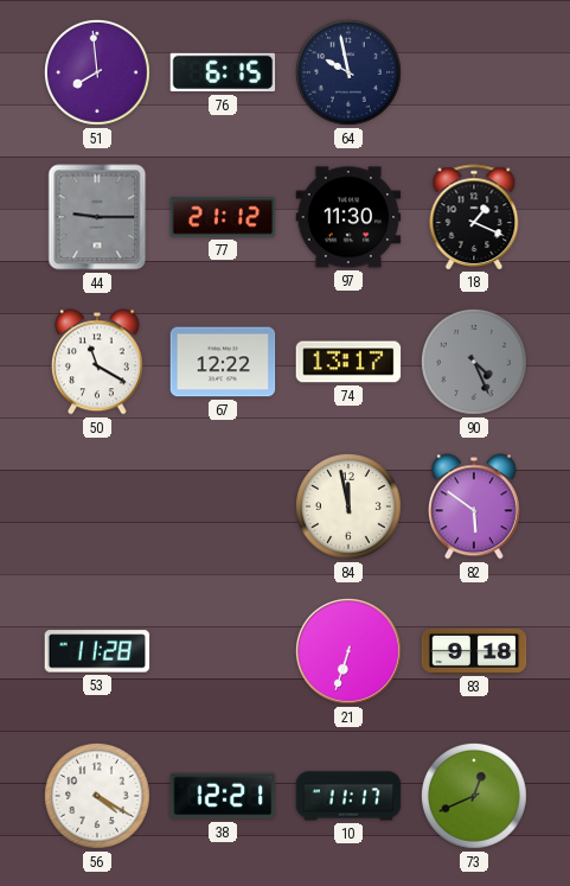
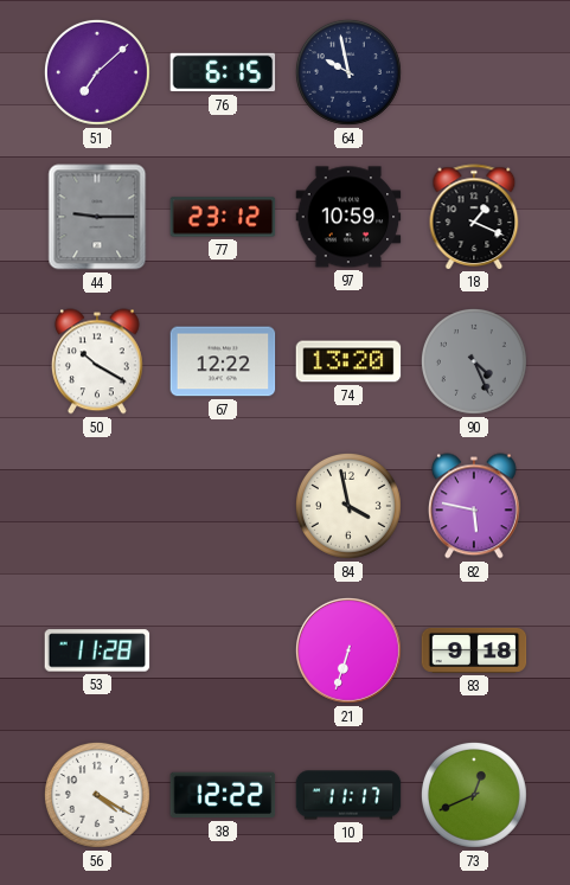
51: 7:59 -> 7:08 (97, 72)
77: 21:12 -> 23:12 (223, 217)
97: 11:30 -> 10:59 (348, 217)
50: 11:20 -> 10:20 (97, 361)
74: 13:17 -> 13:20 (348, 361)
84: 11:58 -> 3:58 (348, 506)
82: 5:51 -> 5:47 (474, 506)
38: 12:21 -> 12:22 (223, 795)
